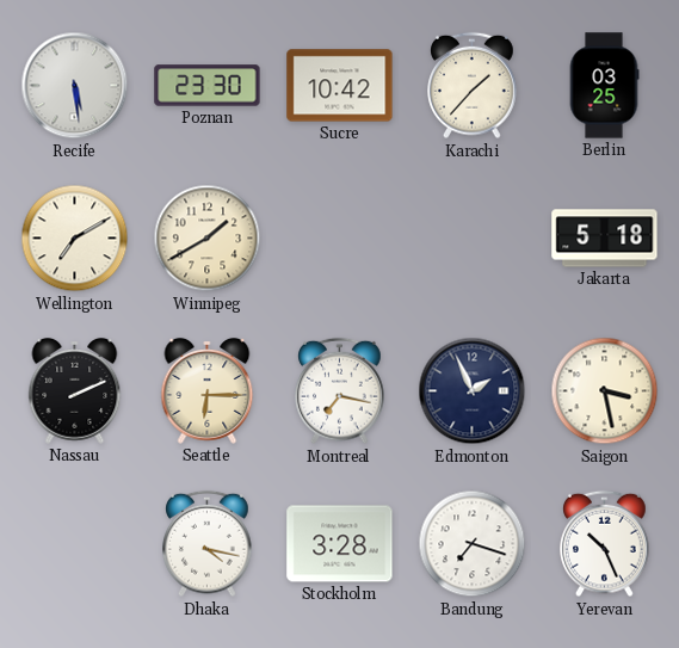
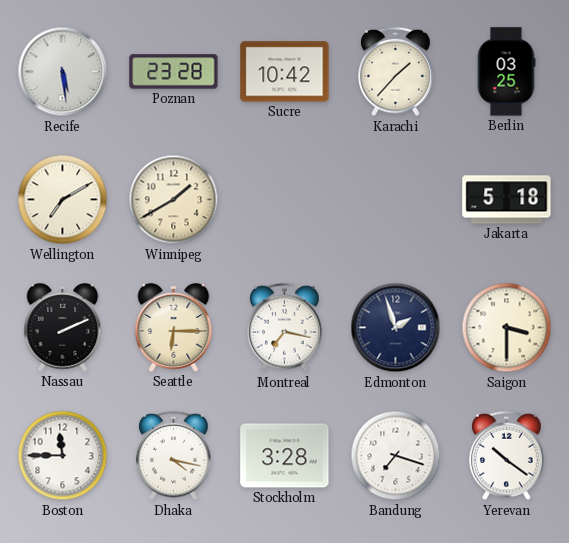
Poznan: 23:30 -> 23:28 (174, 72)
Edmonton: 1:56 -> 1:57 (396, 328)
Saigon: 3:28 -> 3:30 (507, 328)
Boston: none -> 11:45 (63, 456)
Yerevan: 10:26 -> 10:21 (507, 456)
